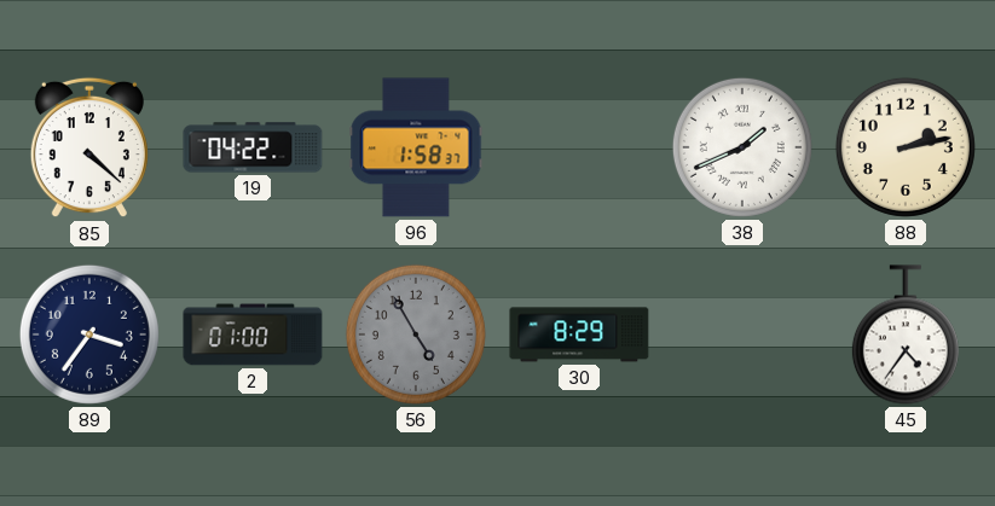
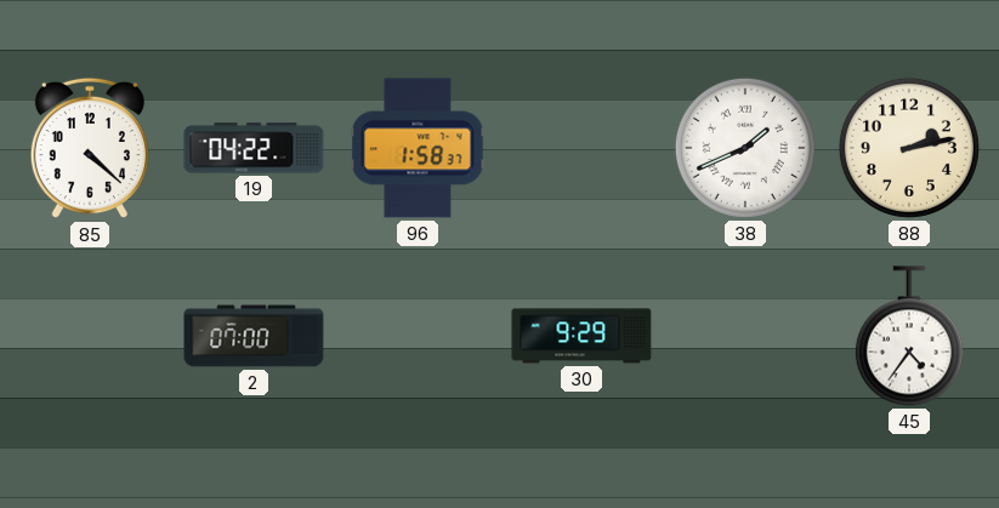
89: 3:36 -> none (89, 335)
2: 01:00 -> 07:00 (254, 336)
56: 4:55 -> none (416, 335)
30: 8:29 -> 9:29 (581, 336)
